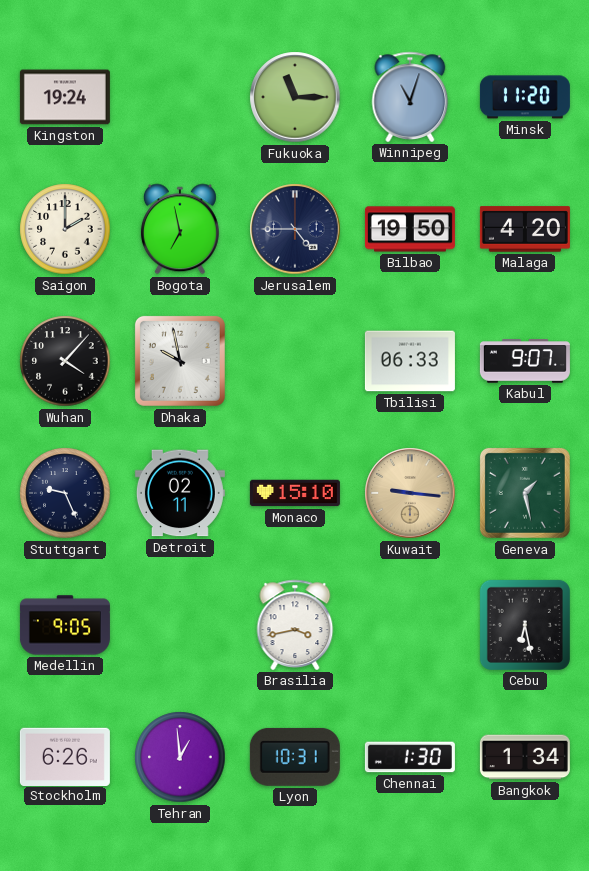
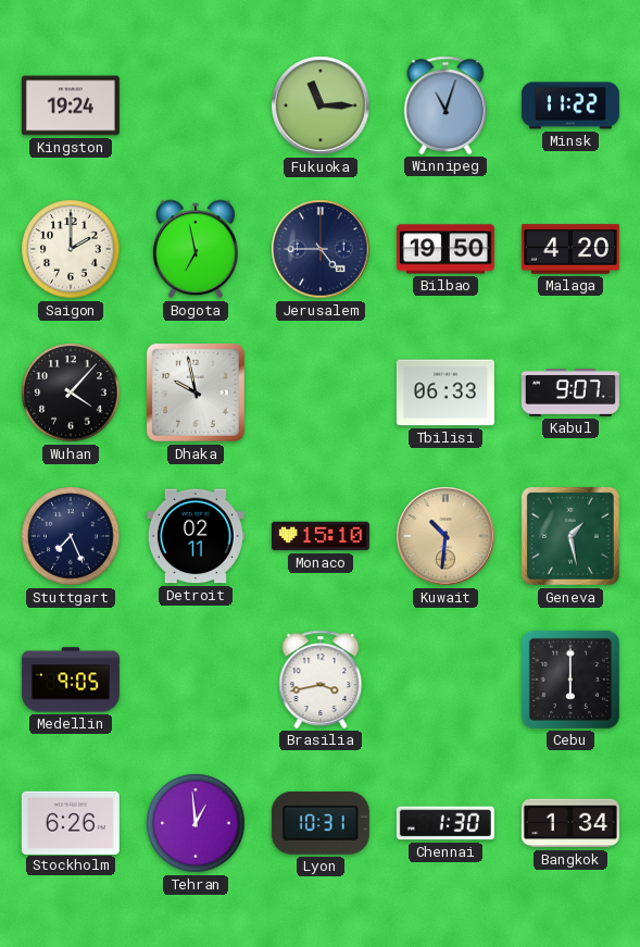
Minsk: 11:20 -> 11:22 (570, 105)
Stuttgart: 9:26 -> 7:26 (71, 536)
Kuwait: 9:16 -> 10:31 (446, 536)
Cebu: 6:28 -> 6:00 (570, 680)
